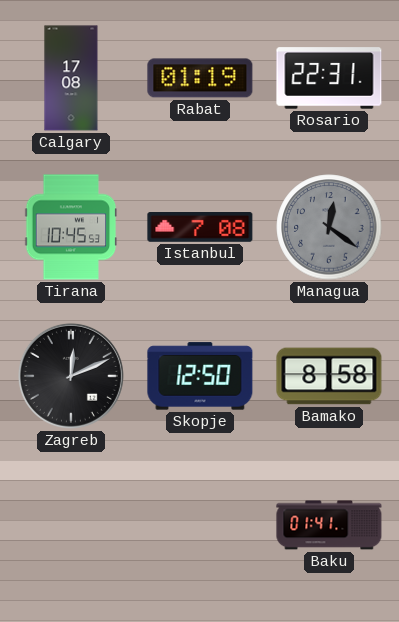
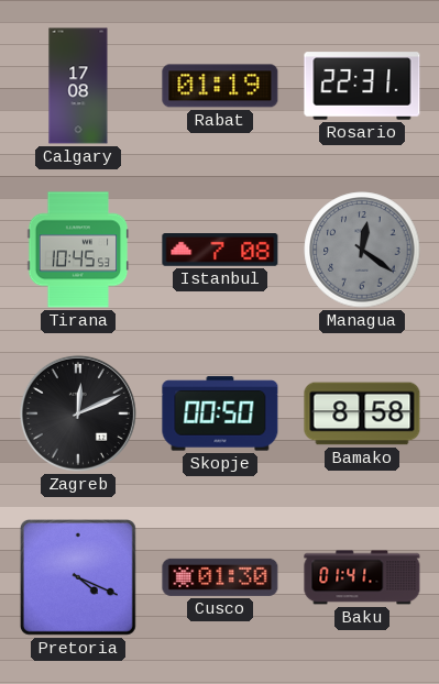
Skopje: 12:50 -> 00:50 (220, 413)
Pretoria: none -> 4:19 (78, 577)
Cusco: none -> 01:30 (220, 577)
